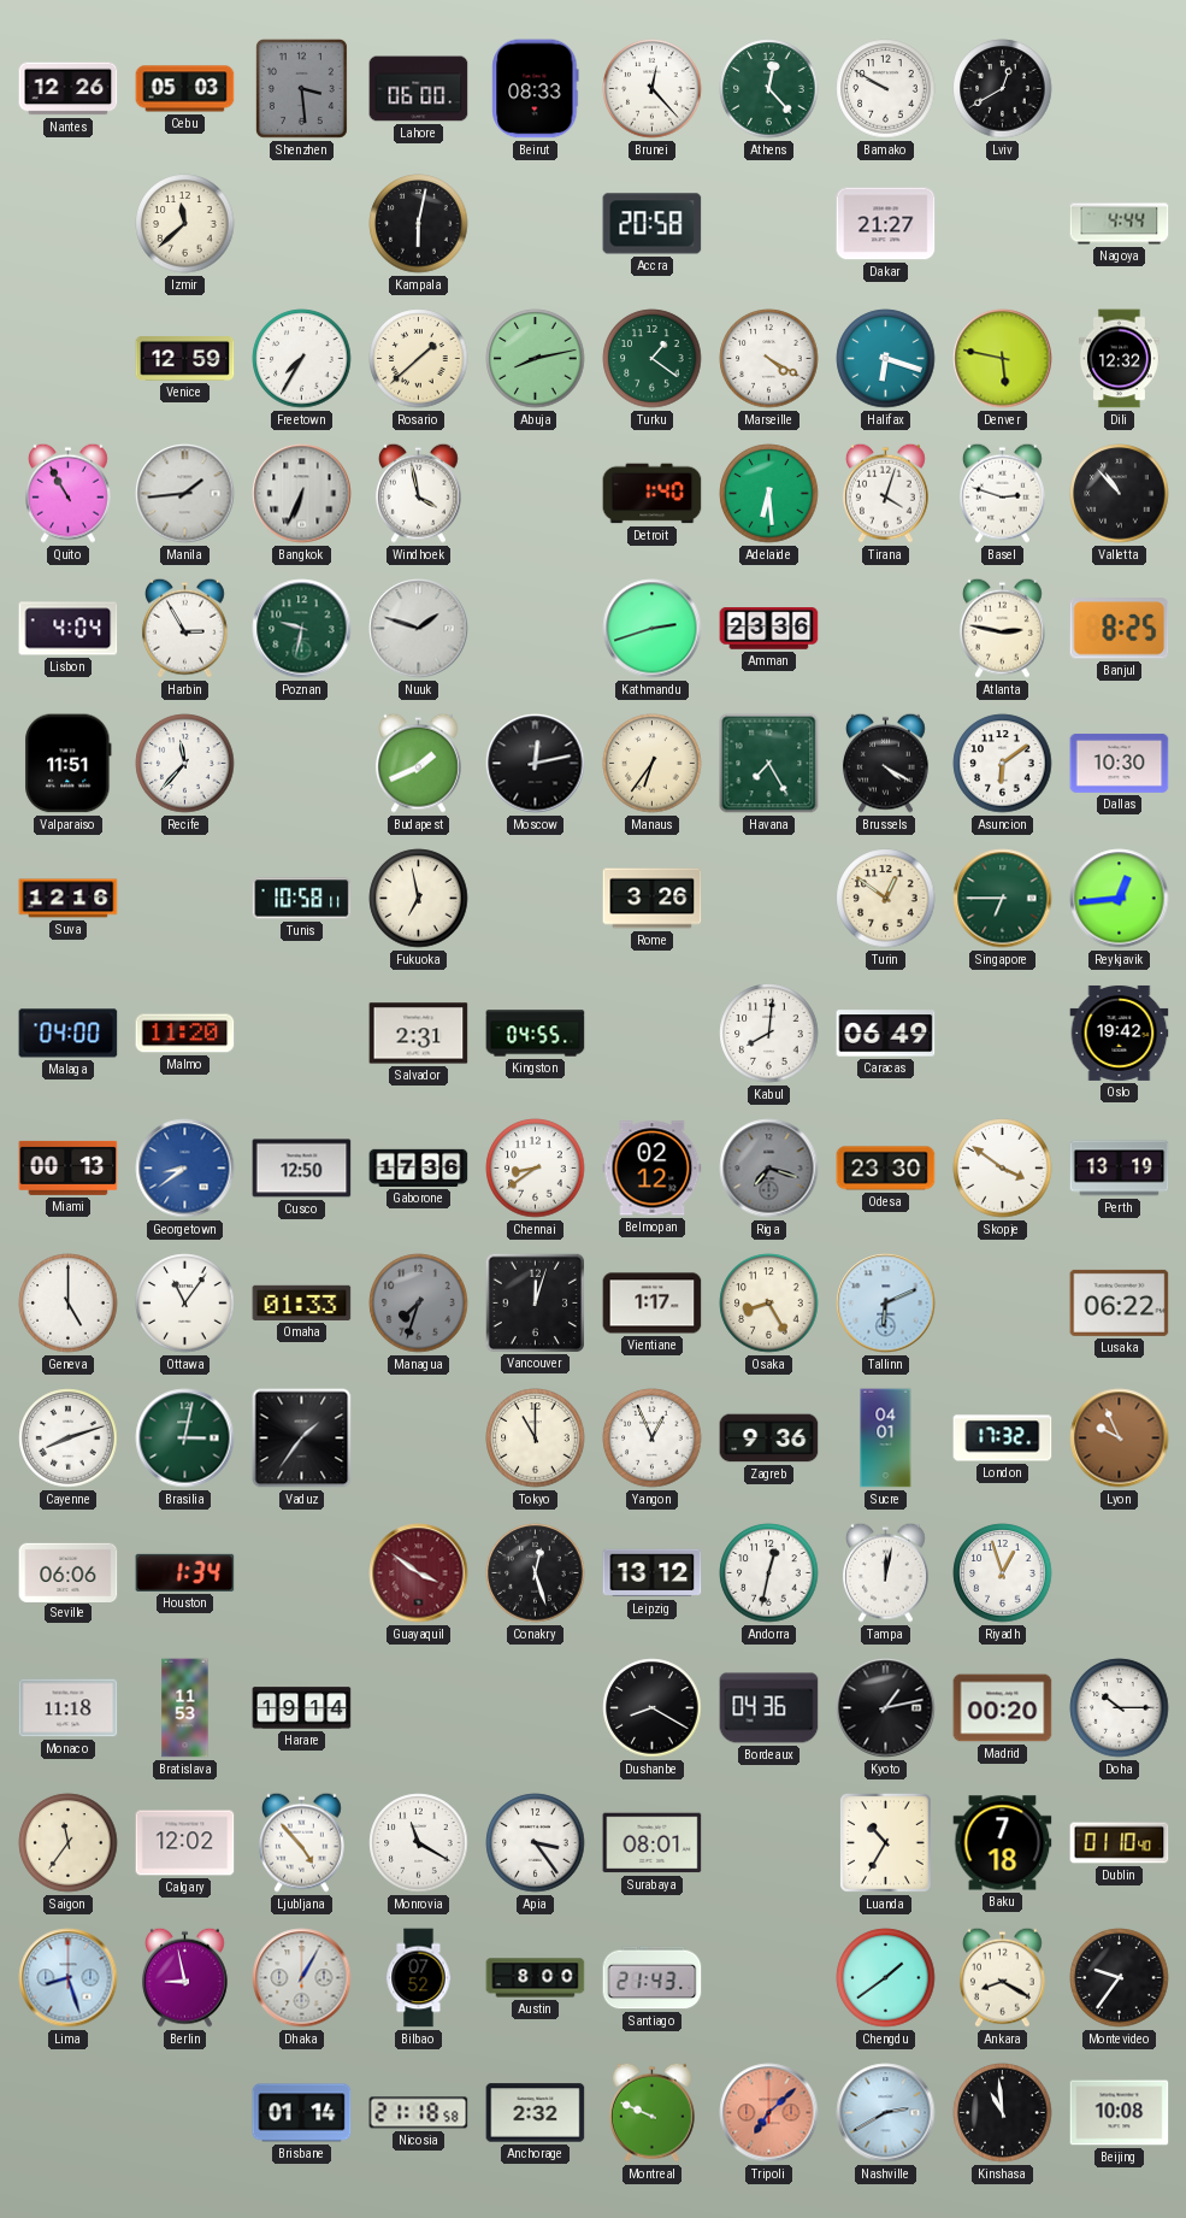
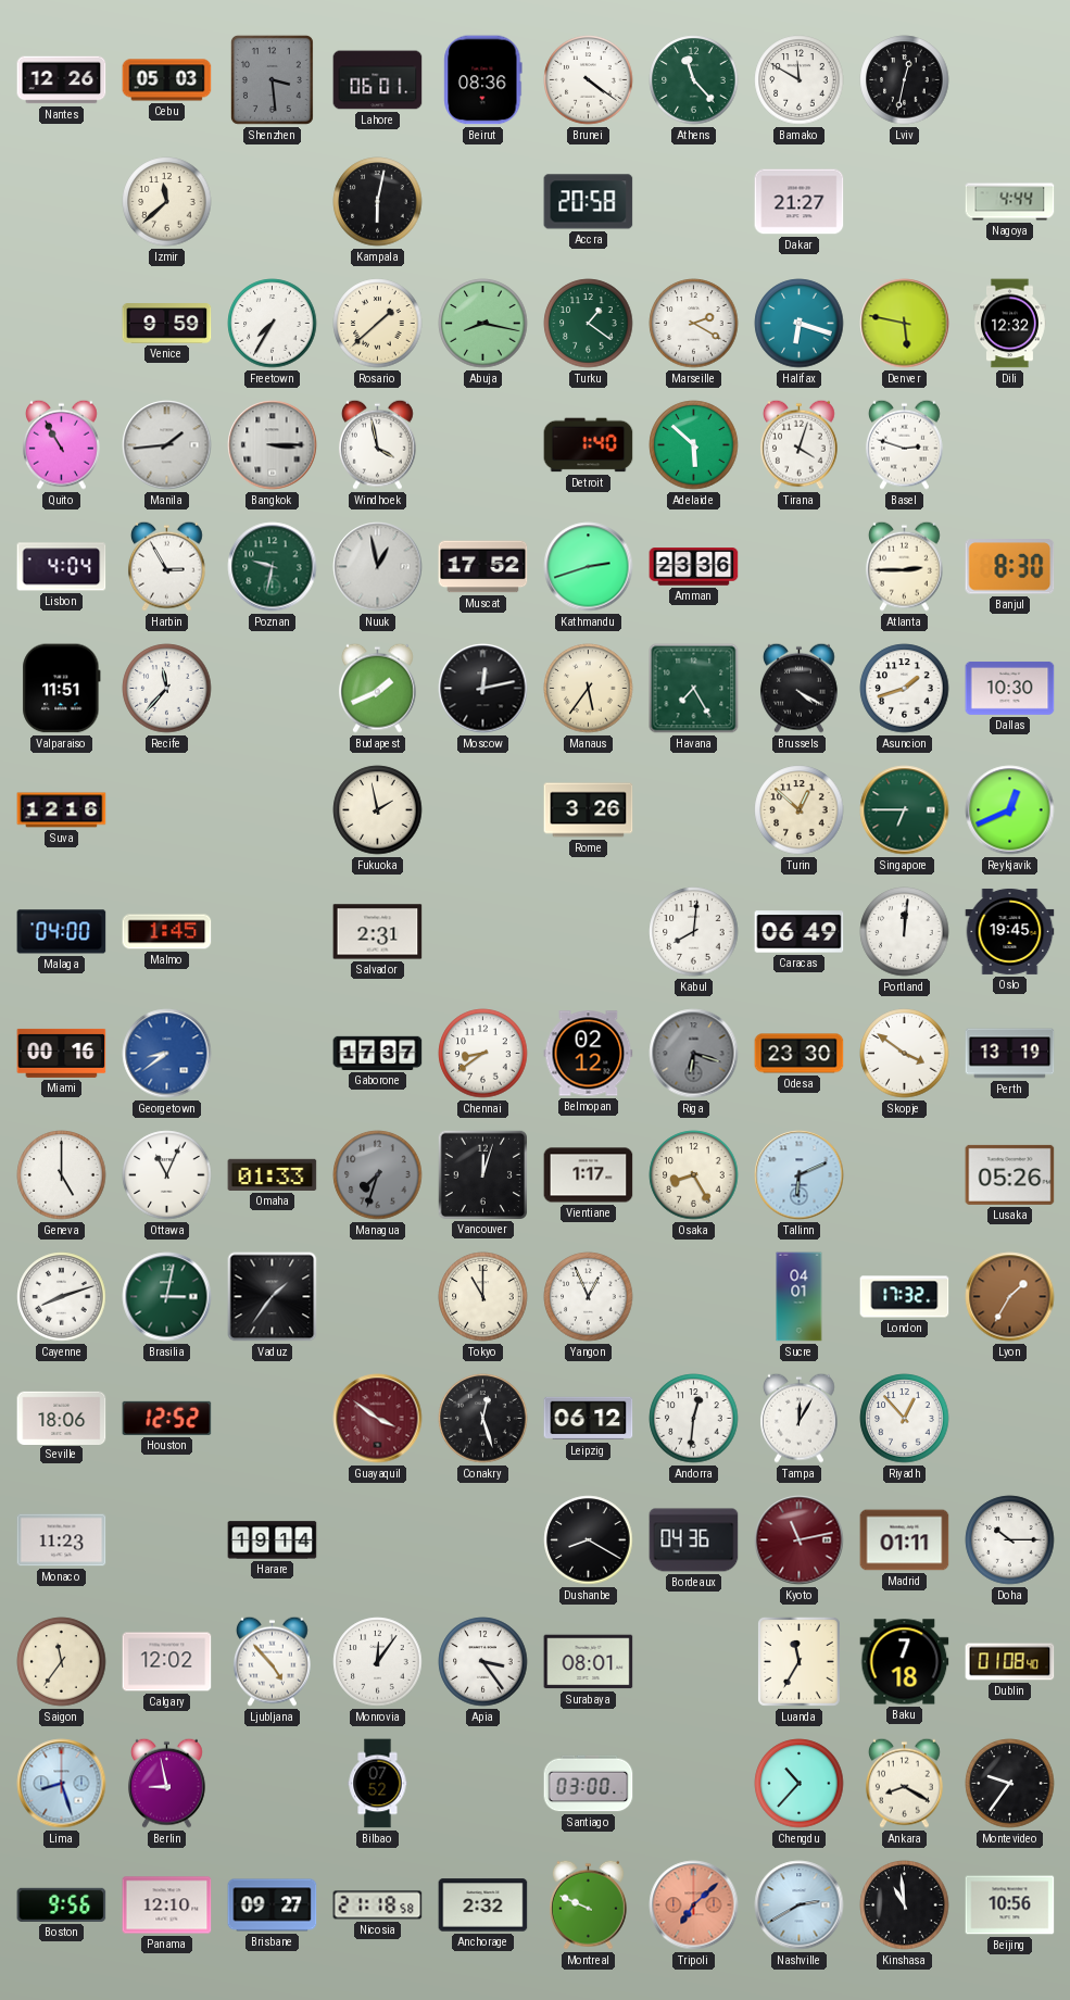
Lahore: 06:00 -> 06:01 (378, 80)
Beirut: 08:33 -> 08:36 (483, 80)
Brunei: 12:23 -> 4:21 (589, 80)
Athens: 12:23 -> 11:23 (694, 80)
Bamako: 9:50 -> 11:50 (800, 80)
Lviv: 12:40 -> 12:32 (905, 80)
Venice: 12:59 -> 9:59 (167, 324)
Abuja: 8:13 -> 8:17 (483, 324)
Marseille: 4:20 -> 2:20 (694, 324)
Bangkok: 6:34 -> 3:15 (273, 445)
Adelaide: 6:29 -> 5:52 (694, 445)
Valletta: 10:53 -> none (1120, 494)
Nuuk: 1:48 -> 12:58 (378, 567)
Muscat: none -> 17:52 (483, 567)
Atlanta: 2:47 -> 2:45 (904, 566)
Banjul: 8:25 -> 8:30 (1010, 567)
Manaus: 6:36 -> 5:36 (589, 689)
Asuncion: 6:09 -> 1:42 (905, 689)
Tunis: 10:58 -> none (302, 899)
Fukuoka: 6:58 -> 1:58 (378, 810)
Turin: 12:51 -> 12:52 (800, 810)
Reykjavik: 12:44 -> 12:41 (1010, 810)
Malmo: 11:20 -> 1:45 (167, 932)
Kingston: 04:55 -> none (536, 1034)
Portland: none -> 12:01 (905, 932)
Oslo: 19:42 -> 19:45 (1010, 931)
Miami: 00:13 -> 00:16 (62, 1053)
Cusco: 12:50 -> none (302, 1169)
Gaborone: 17:36 -> 17:37 (378, 1053)
Riga: 7:18 -> 6:18 (694, 1054)
Ottawa: 11:06 -> 11:04 (167, 1175)
Lusaka: 06:22 -> 05:26 (1010, 1174)
Zagreb: 9:36 -> none (769, 1439)
Lyon: 9:56 -> 1:35 (1010, 1297)
Seville: 06:06 -> 18:06 (62, 1418)
Houston: 1:34 -> 12:52 (167, 1418)
Leipzig: 13:12 -> 06:12 (589, 1419)
Andorra: 12:32 -> 12:31 (694, 1419)
Tampa: 12:02 -> 12:05 (798, 1418)
Riyadh: 12:57 -> 12:53 (905, 1419)
Monaco: 11:18 -> 11:23 (62, 1540)
Bratislava: 11:53 -> none (185, 1708)
Kyoto: 1:13 -> 11:13 (800, 1540)
Kyoto dial: black -> burgundy (800, 1540)
Madrid: 00:20 -> 01:11 (905, 1540)
Monrovia: 11:20 -> 12:06 (378, 1662)
Luanda: 10:35 -> 11:35 (798, 1661)
Dublin: 01:10 -> 01:08 (1010, 1662)
Dhaka: 1:05 -> none (302, 1978)
Austin: 8:00 -> none (536, 1978)
Santiago: 21:43 -> 03:00 (589, 1784)
Chengdu: 1:39 -> 10:37 (800, 1784)
Boston: none -> 9:56 (62, 1904)
Panama: none -> 12:10 (167, 1905)
Brisbane: 01:14 -> 09:27 (273, 1905)
Beijing: 10:08 -> 10:56 (1010, 1905)
